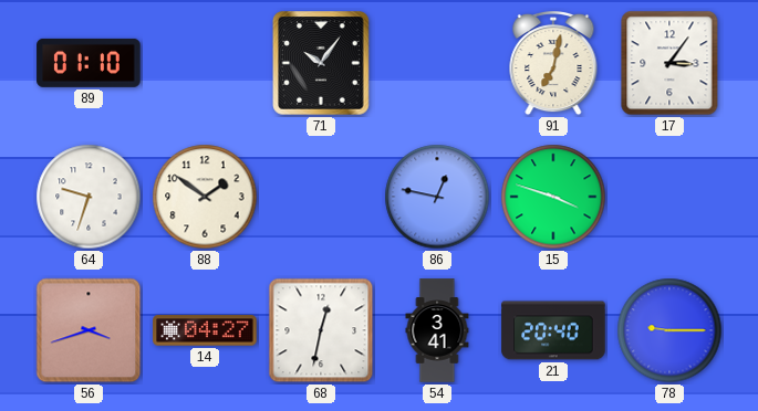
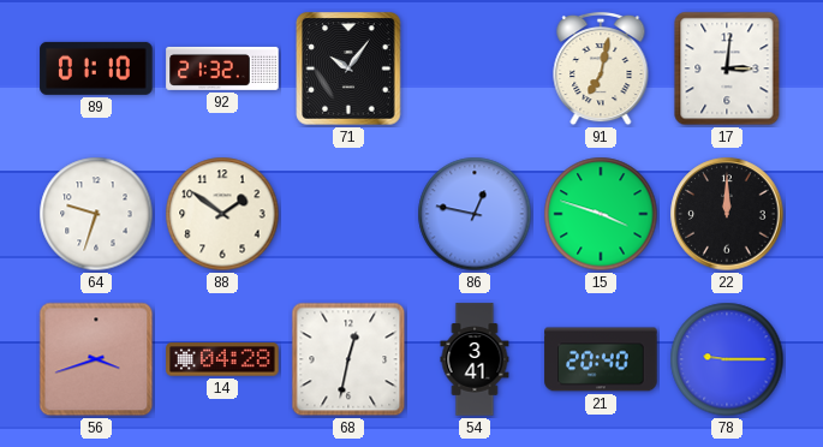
92: none -> 21:32 (222, 68)
17: 3:06 -> 3:01 (727, 68)
22: none -> 12:00 (727, 214)
14: 04:27 -> 04:28 (222, 359)
